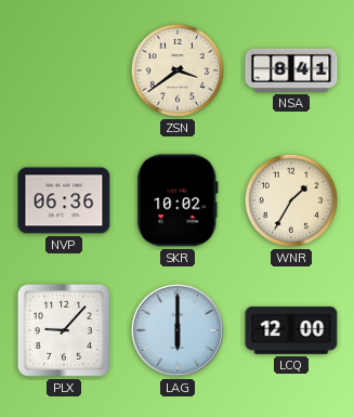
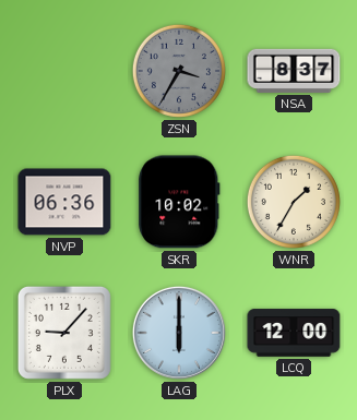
ZSN: 3:39 -> 3:35 (179, 71)
ZSN dial: cream -> grey (179, 71)
NSA: 8:41 -> 8:37 (294, 71)
